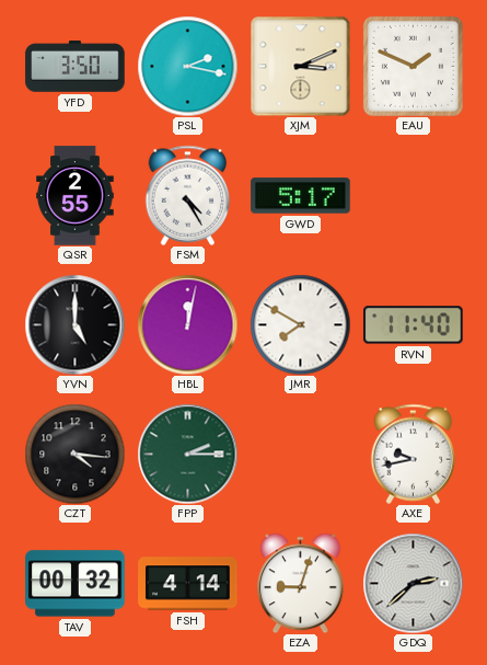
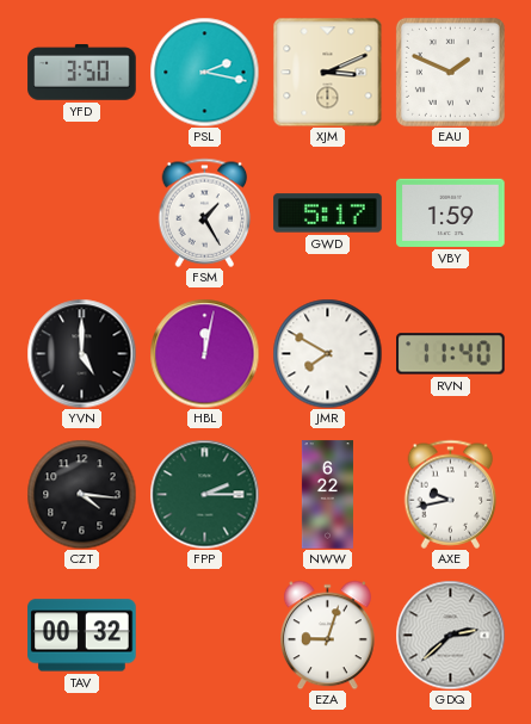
QSR: 2:55 -> none (76, 196)
FSM: 4:25 -> 1:25 (205, 212)
VBY: none -> 1:59 (451, 212)
NWW: none -> 6:22 (327, 495)
FSH: 4:14 -> none (188, 584)
